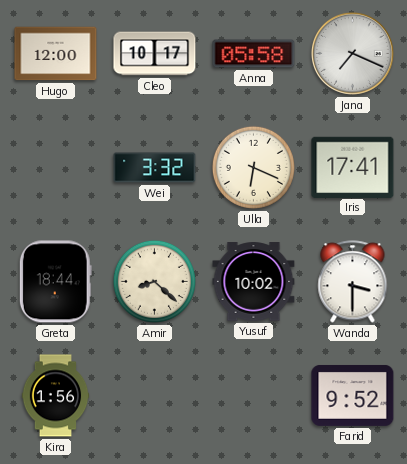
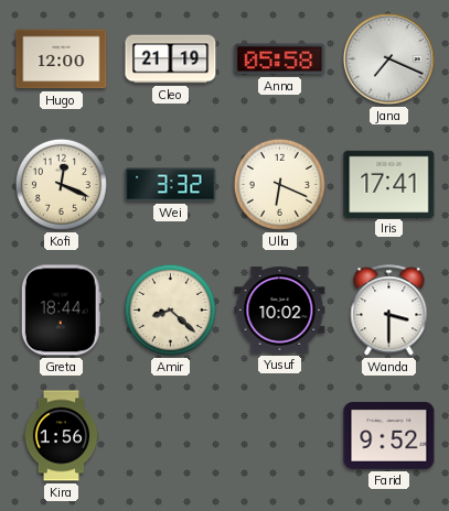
Cleo: 10:17 -> 21:19 (171, 59)
Kofi: none -> 12:19 (61, 184)
